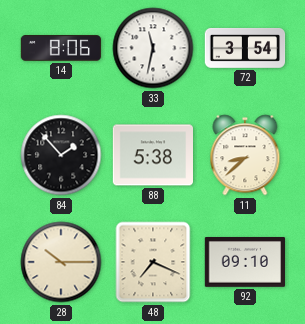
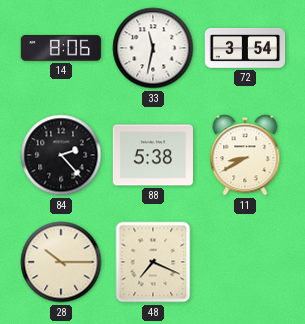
84: 1:53 -> 2:23 (61, 155)
11: 8:38 -> 8:40 (245, 155)
92: 09:10 -> none (245, 263)
